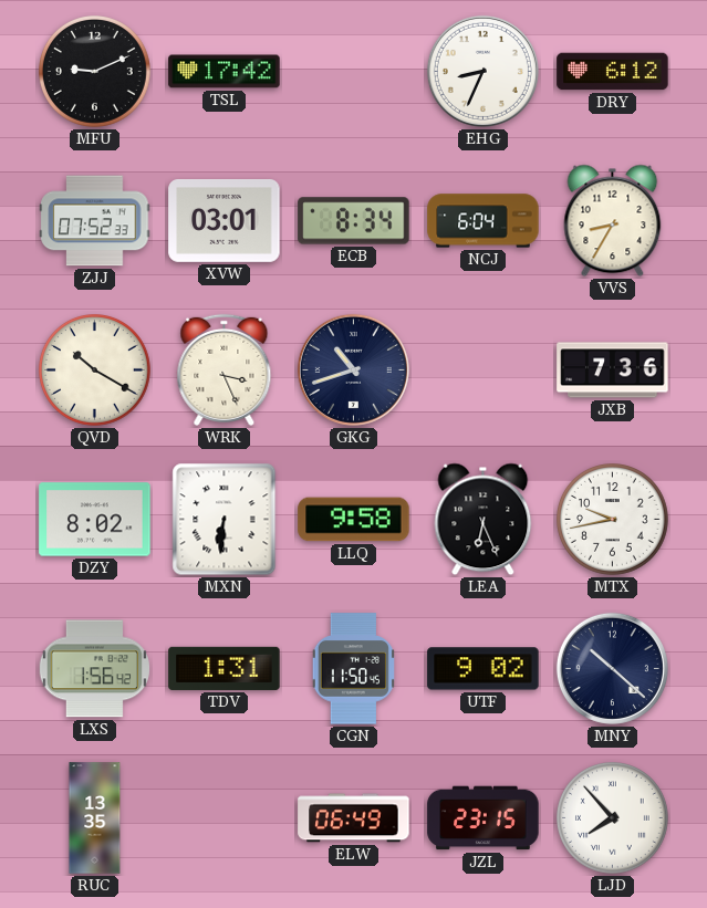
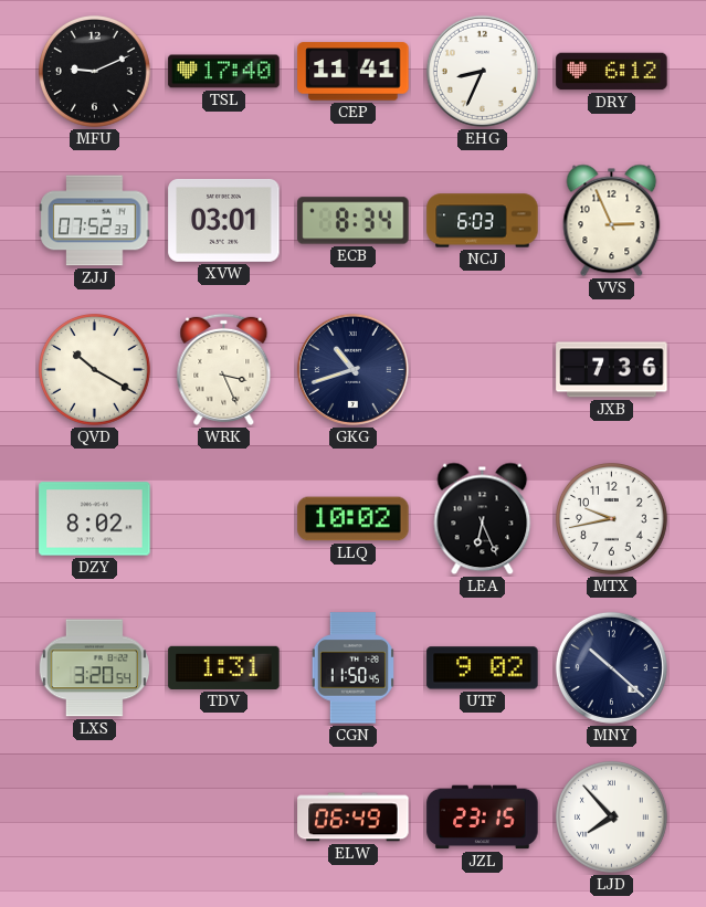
TSL: 17:42 -> 17:40 (224, 72)
CEP: none -> 11:41 (354, 72)
NCJ: 6:04 -> 6:03 (483, 221)
VVS: 8:35 -> 2:56 (612, 221)
MXN: 6:31 -> none (225, 520)
LLQ: 9:58 -> 10:02 (354, 519)
LXS: 1:56 -> 3:20 (94, 668)
RUC: 13:35 -> none (95, 818)
